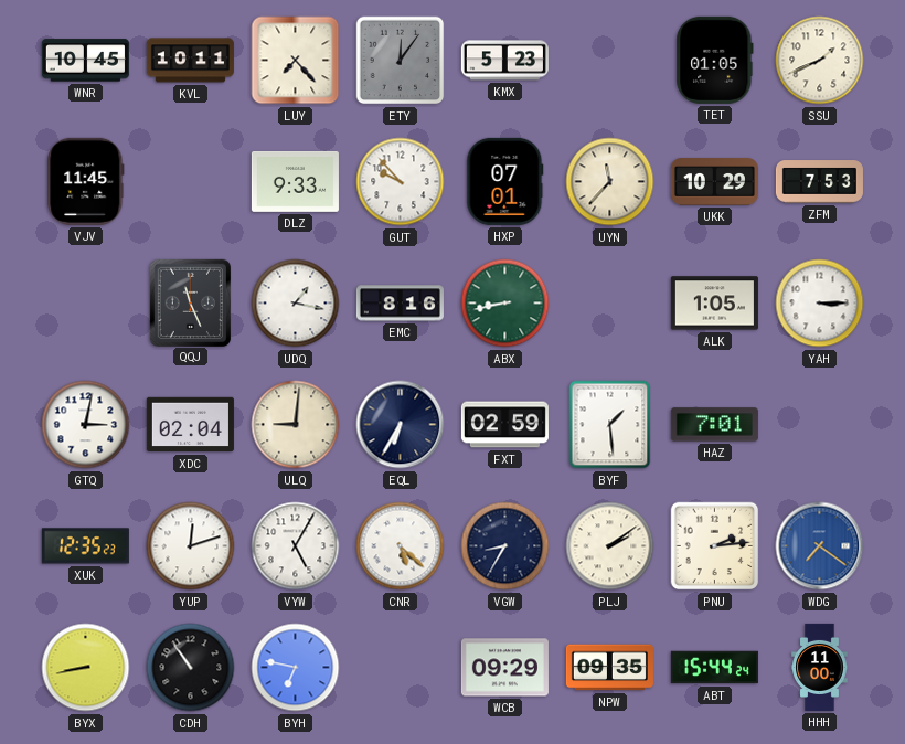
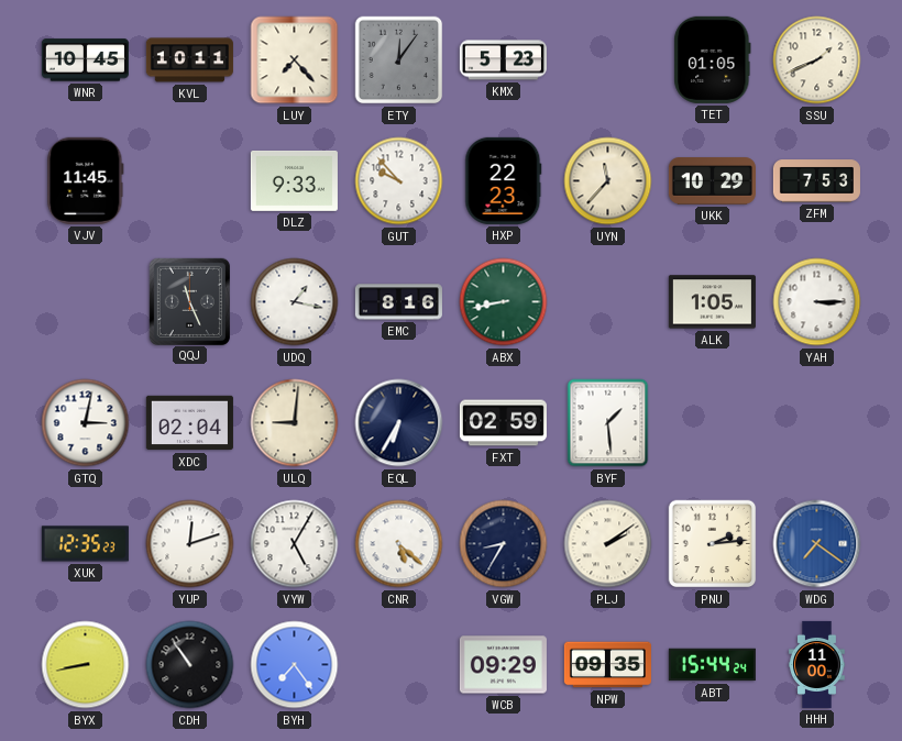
HXP: 07:01 -> 22:23 (504, 180)
HAZ: 7:01 -> none (714, 425)
BYH: 6:47 -> 7:24 (295, 665)
